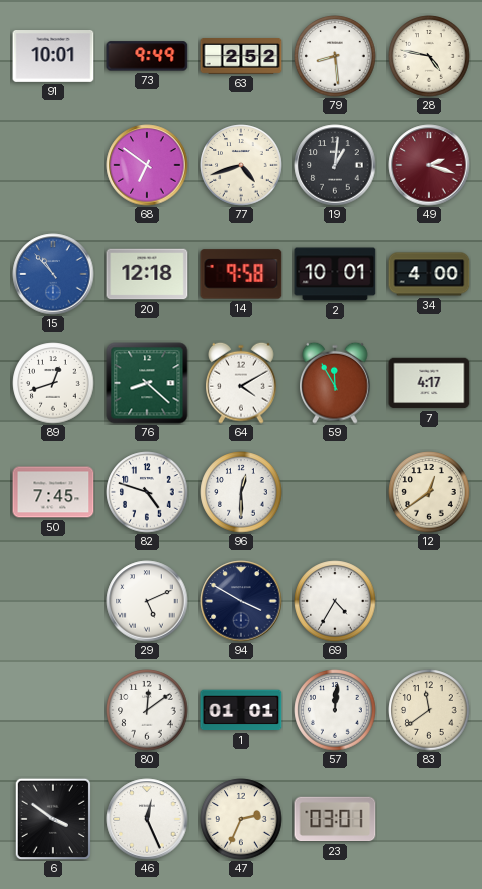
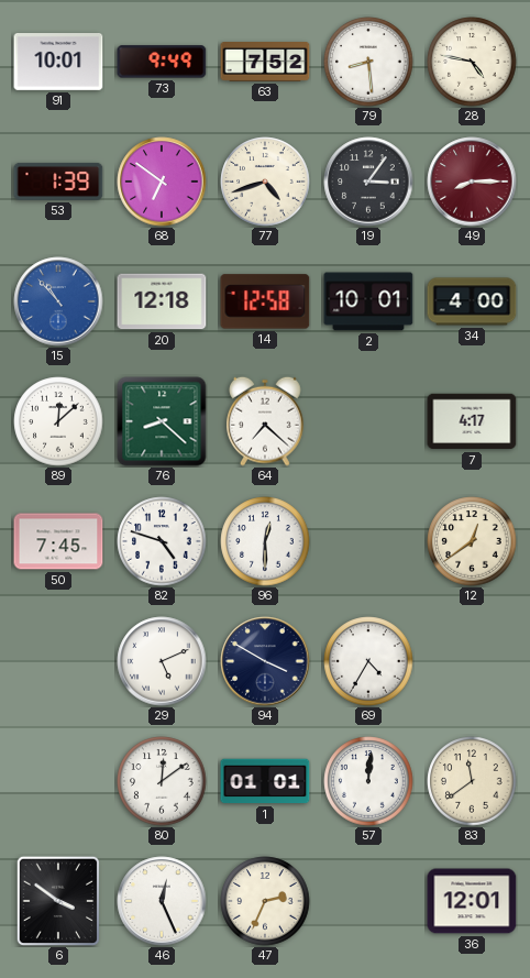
63: 2:52 -> 7:52 (265, 63)
53: none -> 1:39 (58, 182)
19: 1:01 -> 3:06 (368, 182)
49: 2:18 -> 8:15 (472, 182)
14: 9:58 -> 12:58 (265, 301)
89: 12:42 -> 12:08 (58, 421)
64: 4:10 -> 7:22 (266, 421)
59: 11:55 -> none (336, 383)
23: 03:01 -> none (335, 819)
36: none -> 12:01 (472, 901)
